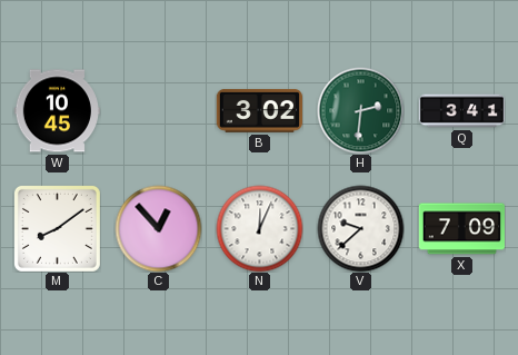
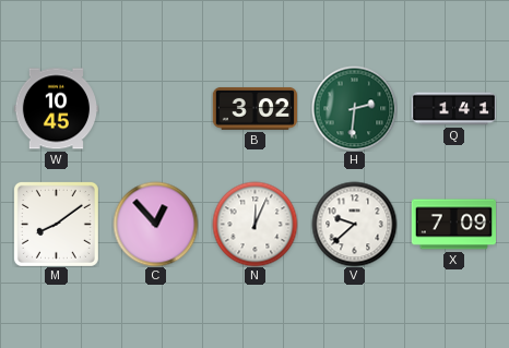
Q: 3:41 -> 1:41 (453, 109)
